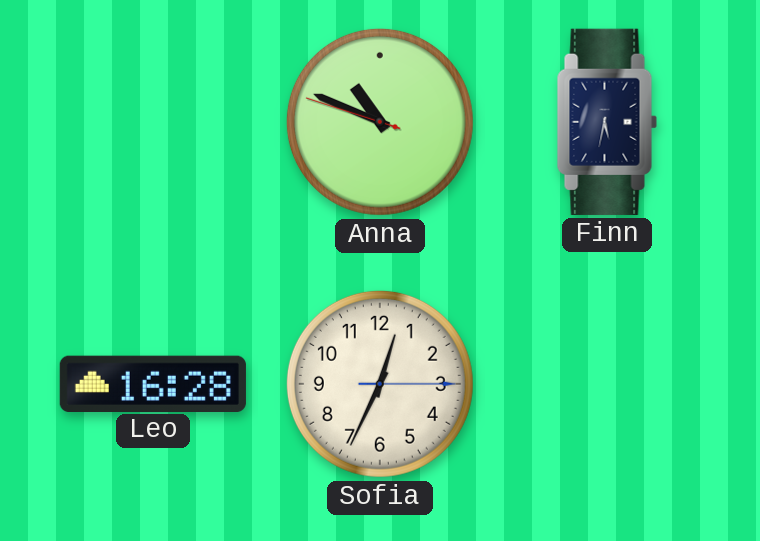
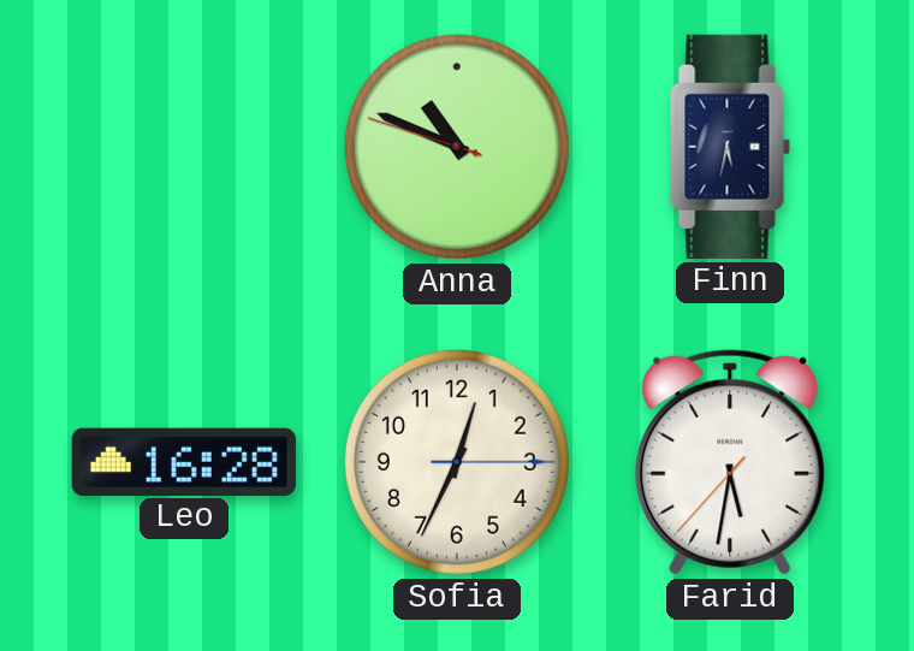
Farid: none -> 5:31 (730, 462)
